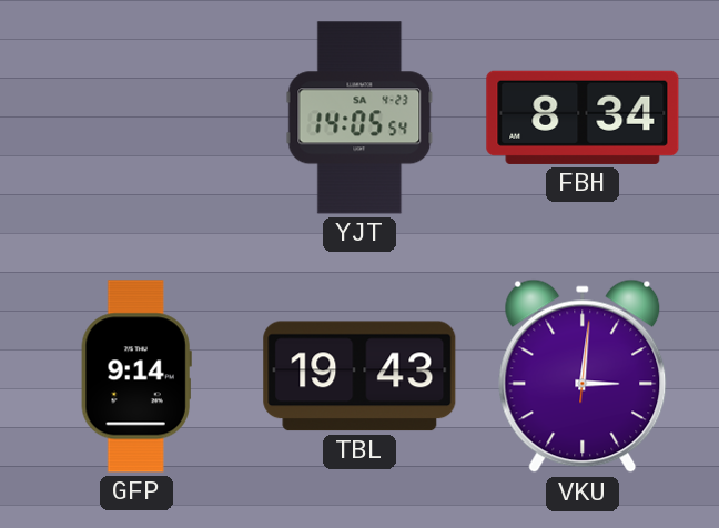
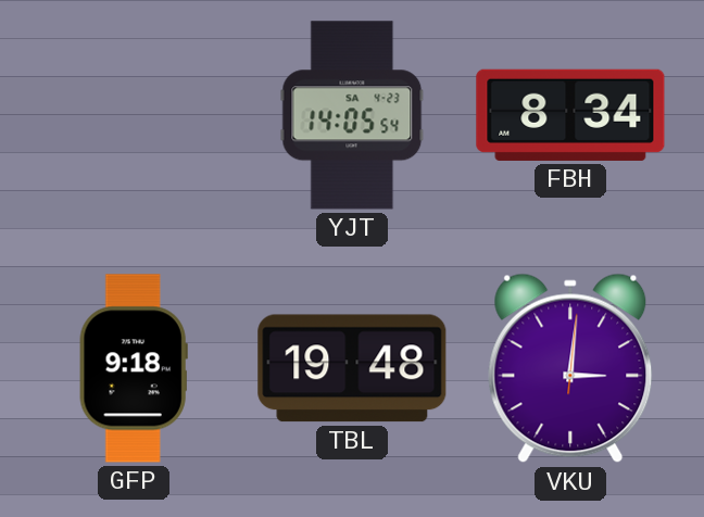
GFP: 9:14 -> 9:18 (134, 368)
TBL: 19:43 -> 19:48 (352, 368)
